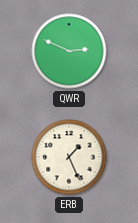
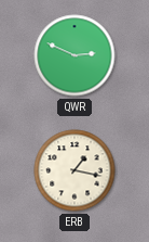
ERB: 1:26 -> 1:17 (74, 170)
